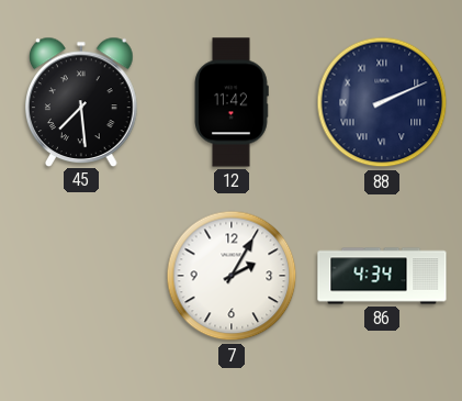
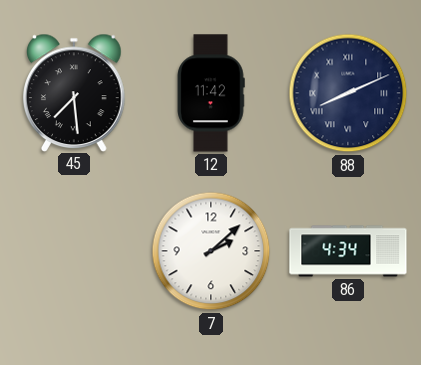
88: 2:11 -> 8:11 (348, 93)
7: 2:05 -> 2:08 (211, 251)
